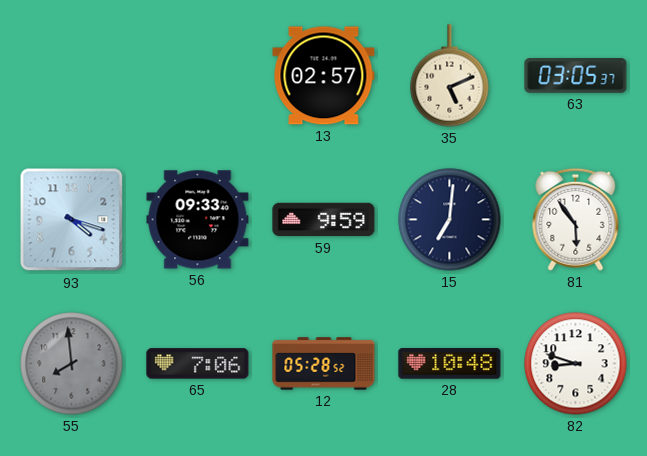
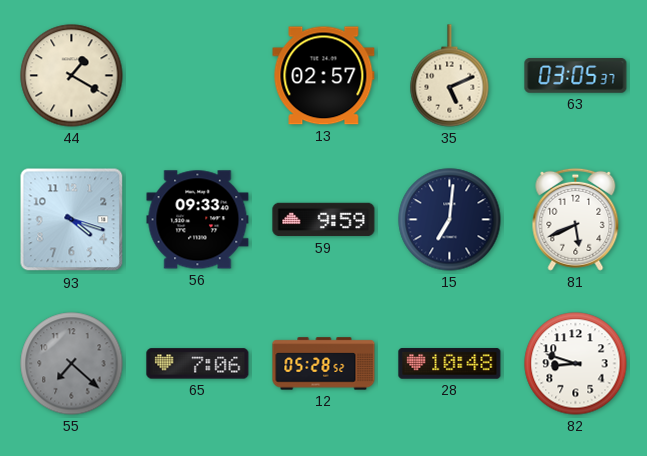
44: none -> 1:20 (72, 76)
81: 5:54 -> 5:41 (576, 219)
55: 7:59 -> 7:22 (72, 364)
